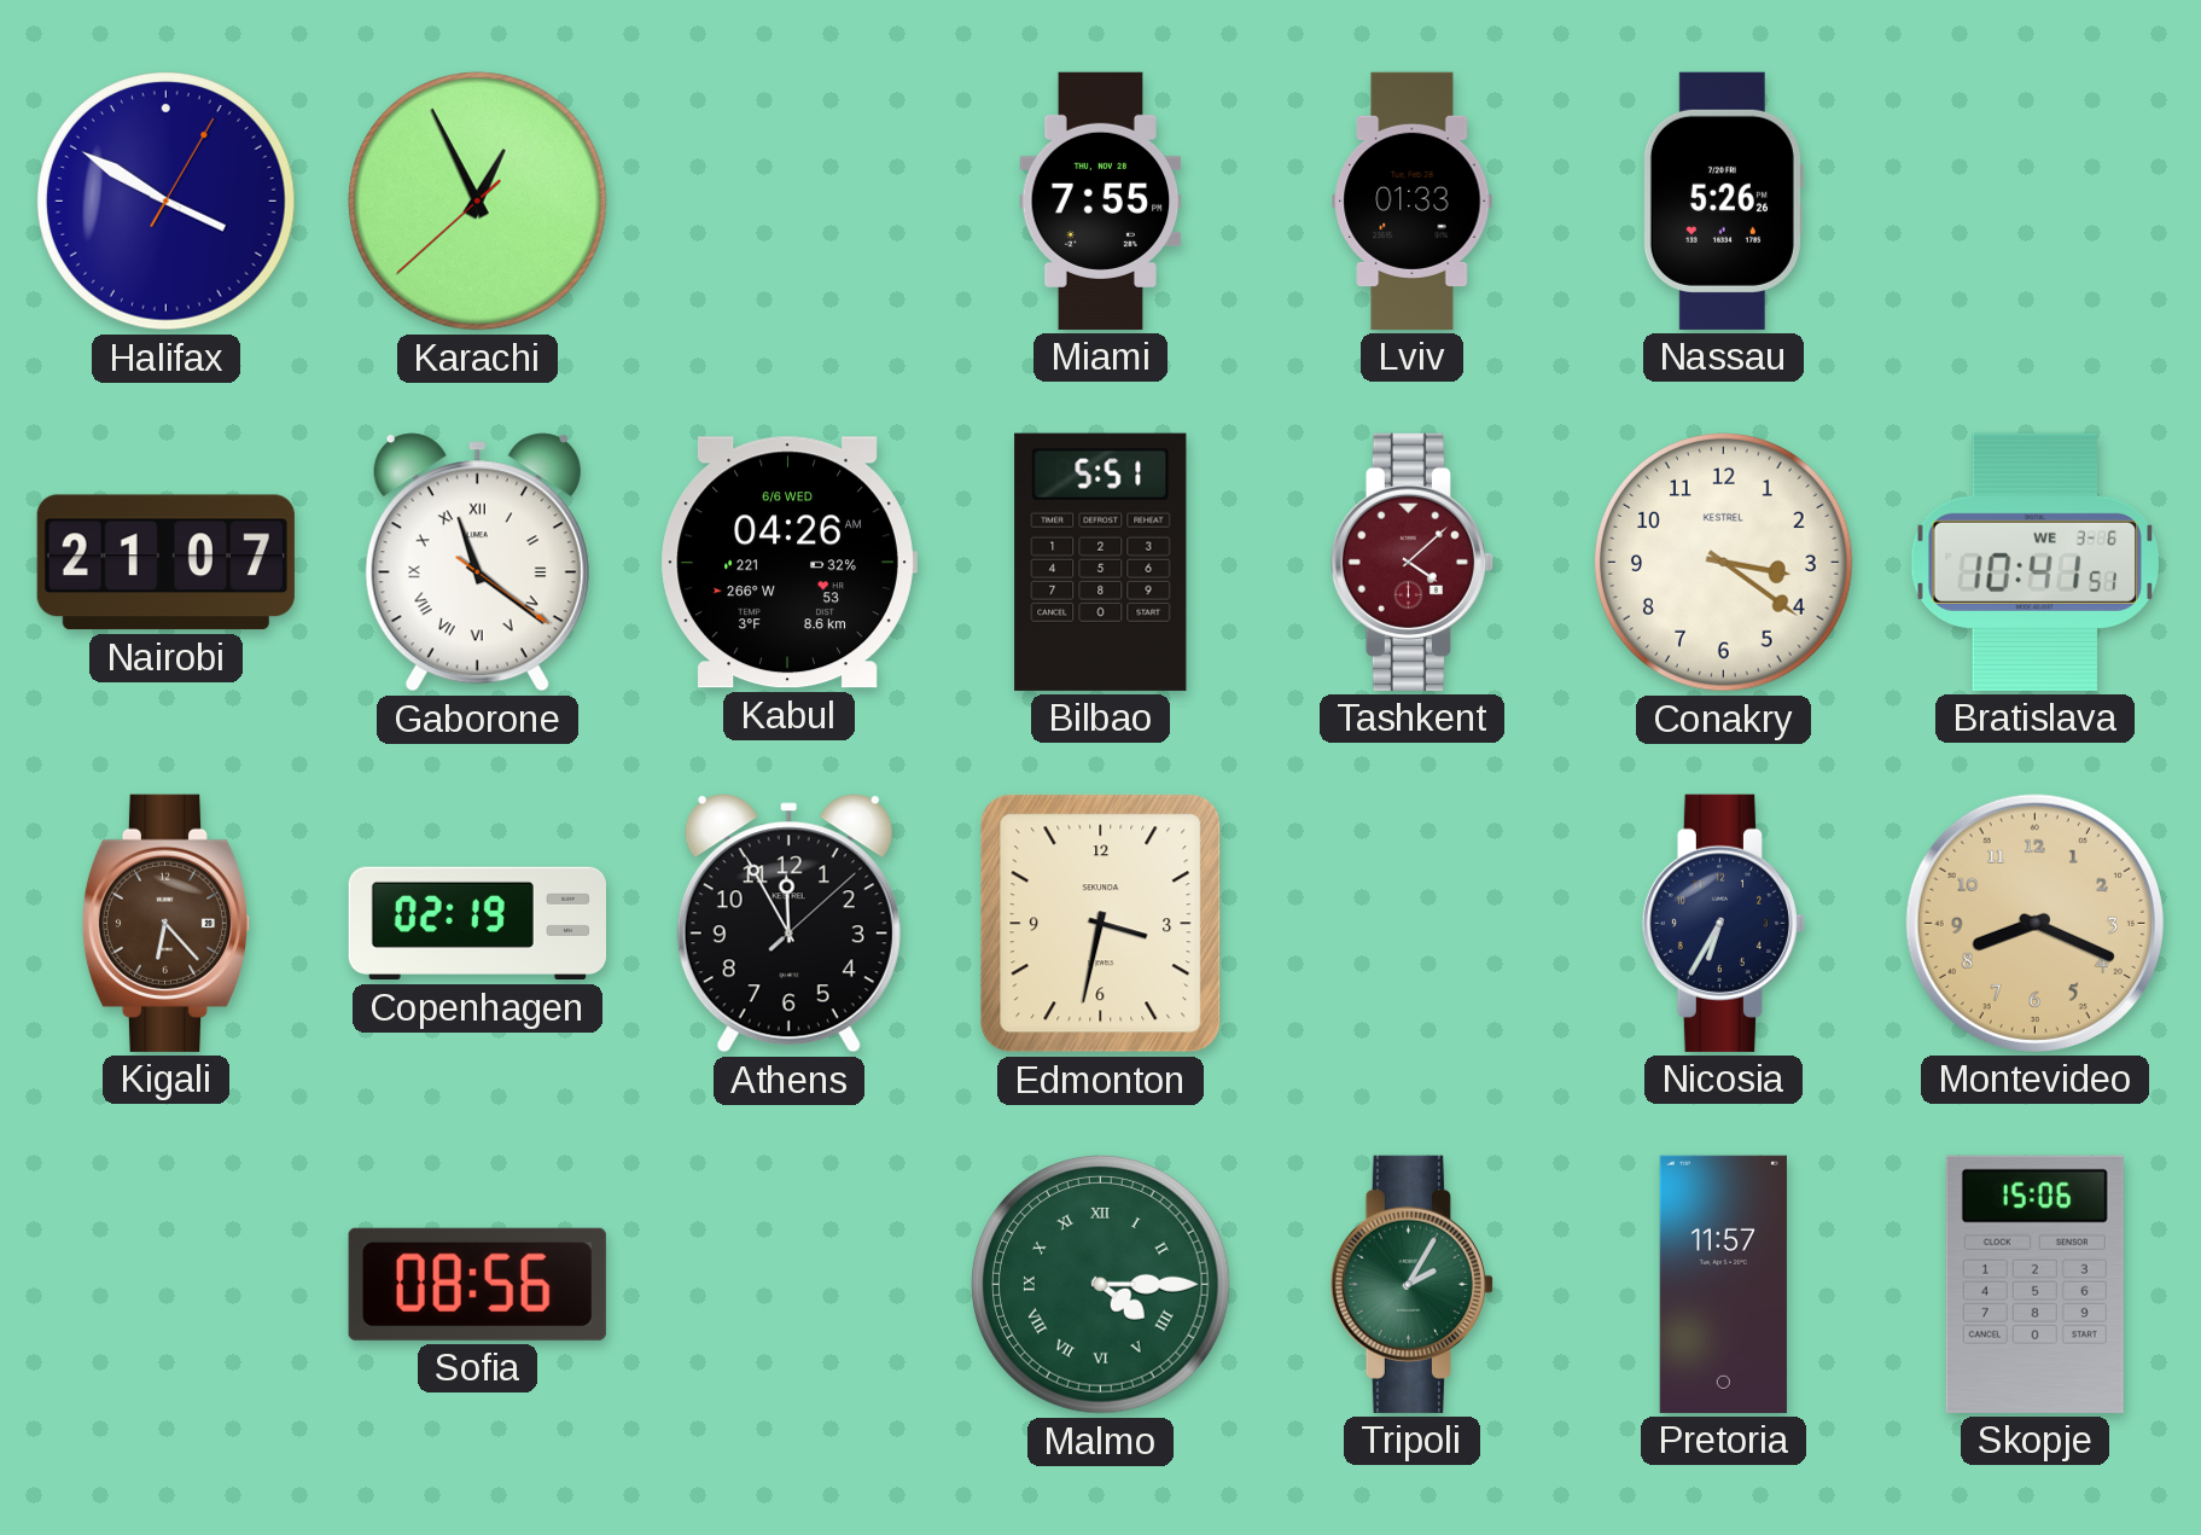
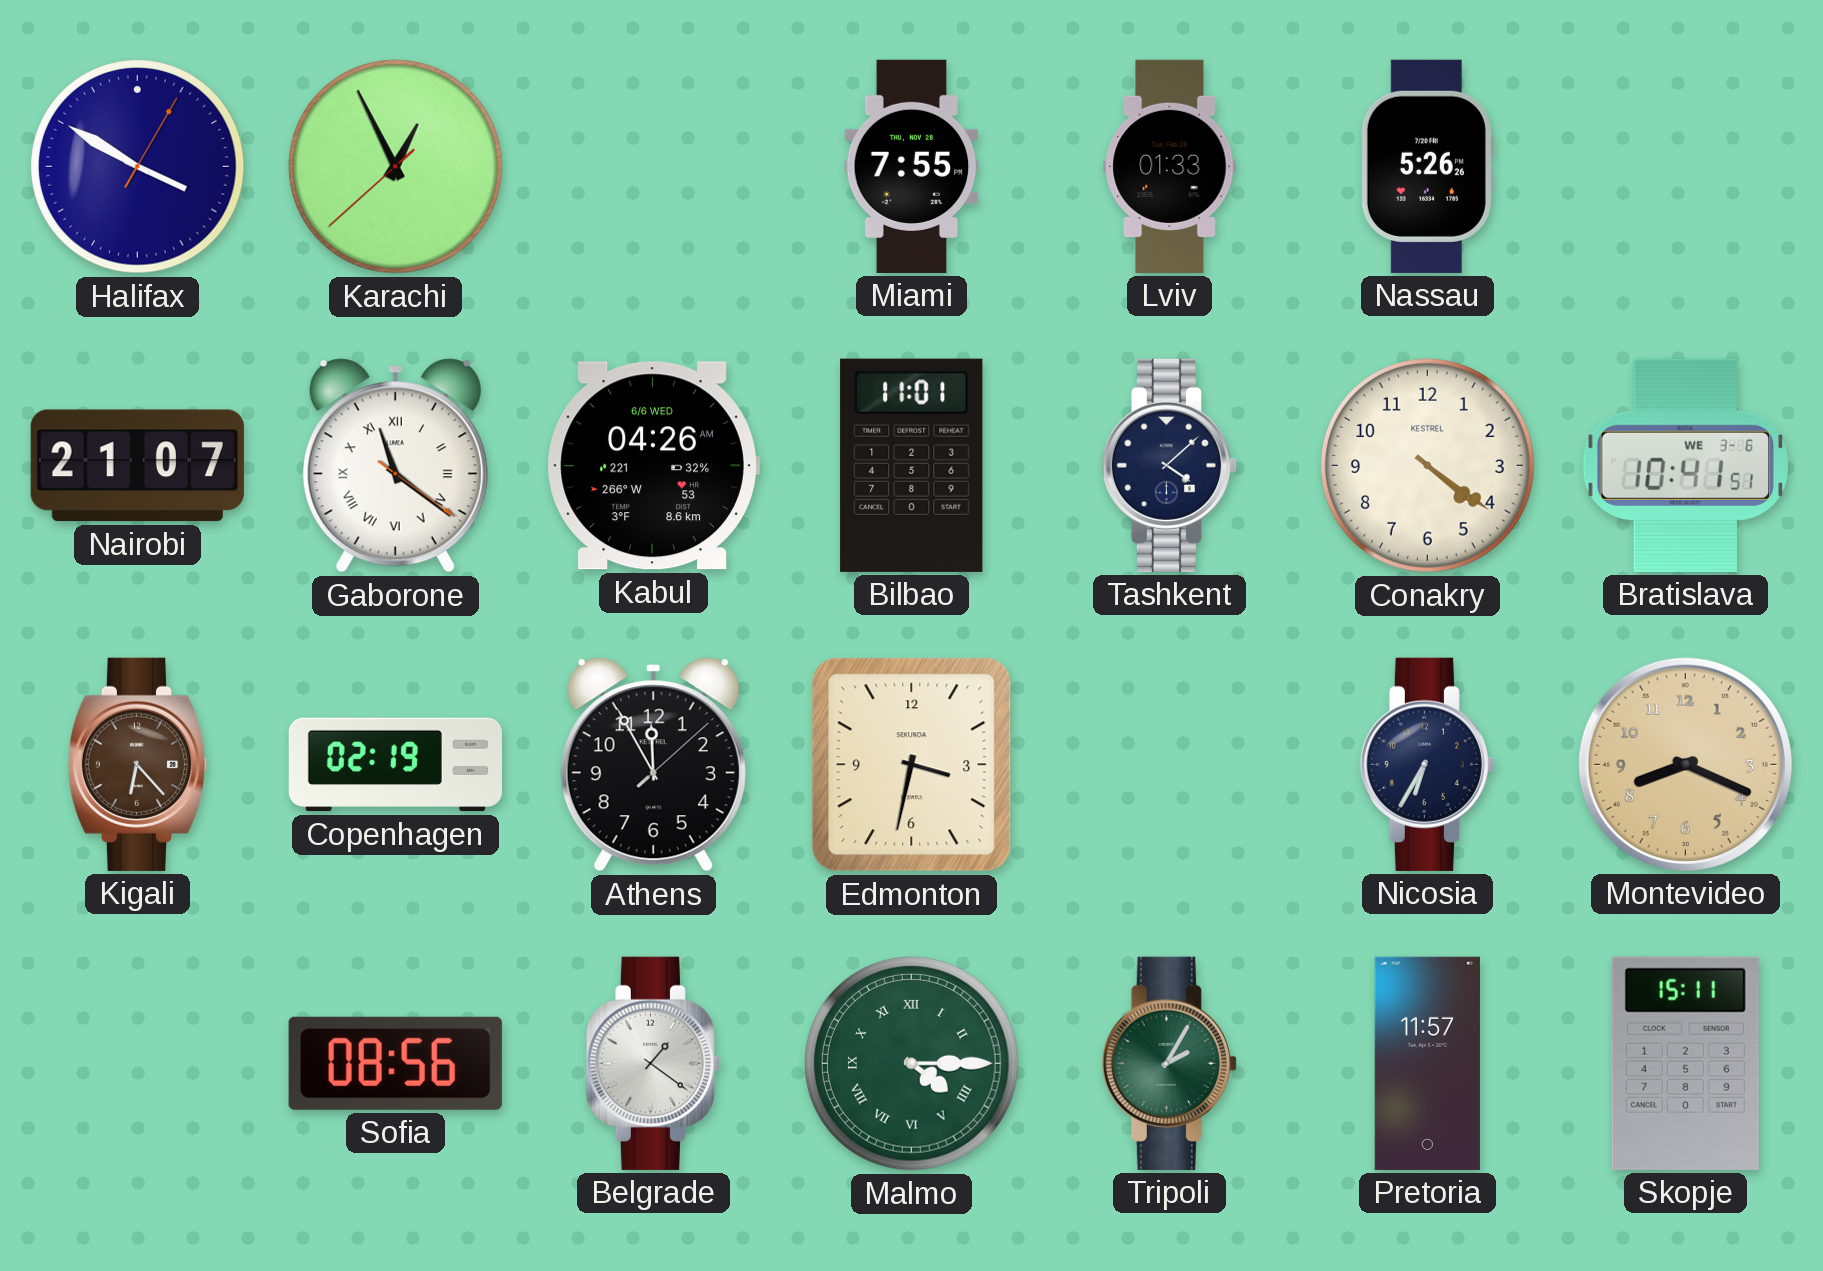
Bilbao: 5:51 -> 11:01 (912, 465)
Tashkent dial: burgundy -> navy (1169, 465)
Conakry: 3:21 -> 4:21 (1428, 466)
Belgrade: none -> 1:21 (653, 1063)
Skopje: 15:06 -> 15:11 (1685, 1063)
